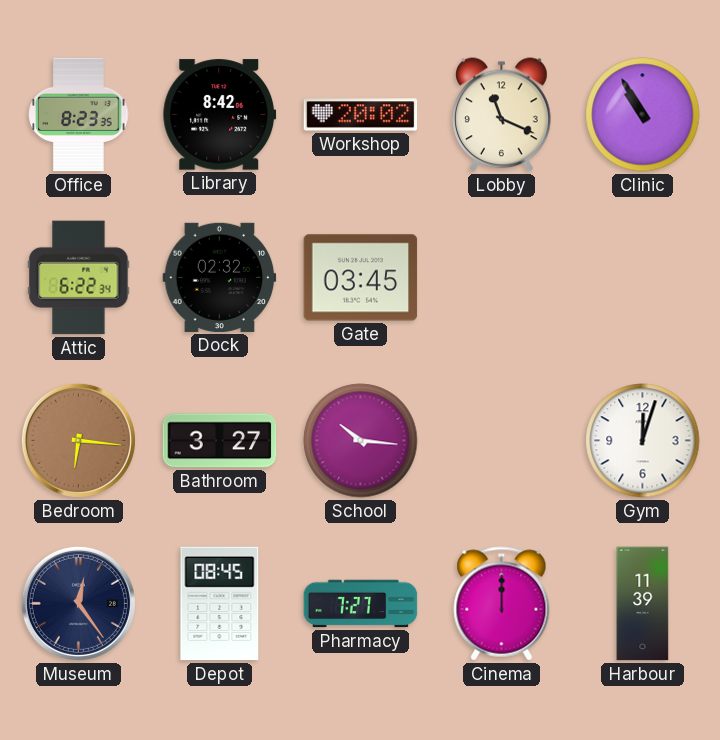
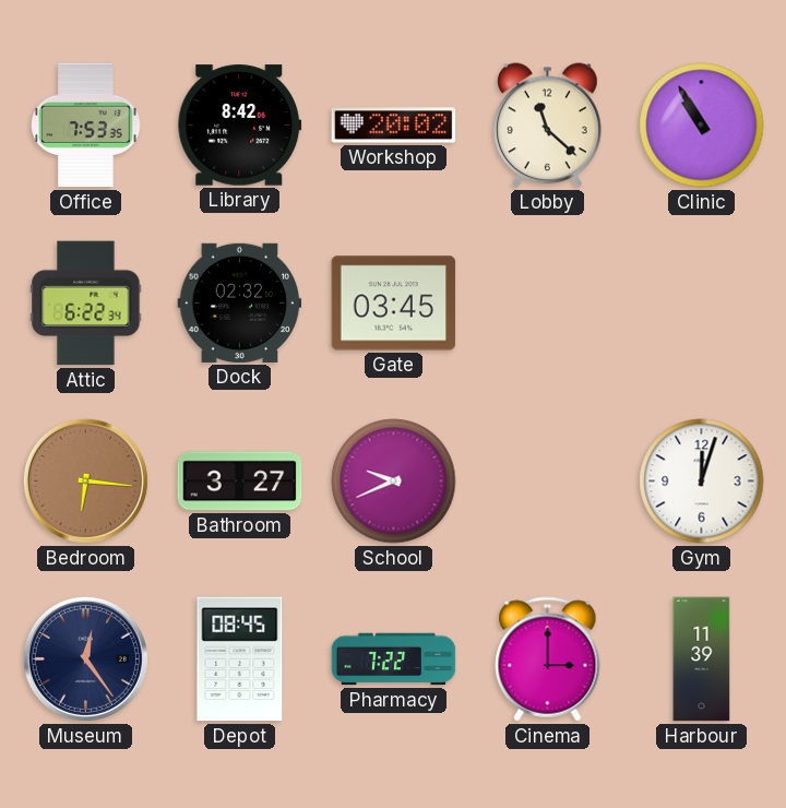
Office: 8:23 -> 7:53 (86, 126)
Lobby: 11:19 -> 11:22 (548, 126)
School: 10:16 -> 9:41 (394, 482)
Pharmacy: 7:27 -> 7:22 (394, 660)
Cinema: 12:00 -> 3:00 (548, 660)
